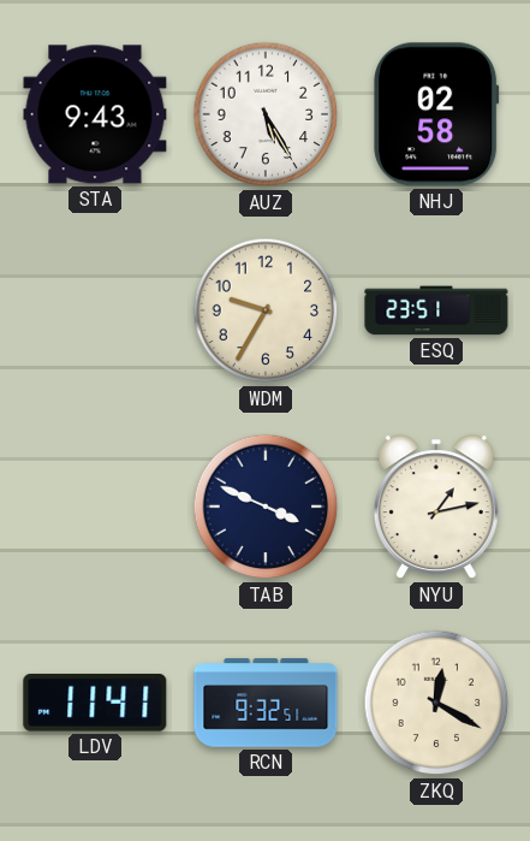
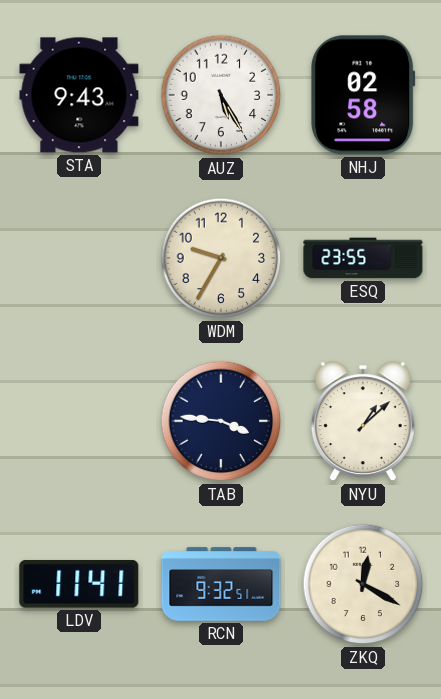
ESQ: 23:51 -> 23:55 (363, 258)
TAB: 3:49 -> 3:46 (221, 421)
NYU: 1:13 -> 1:08 (363, 422)
